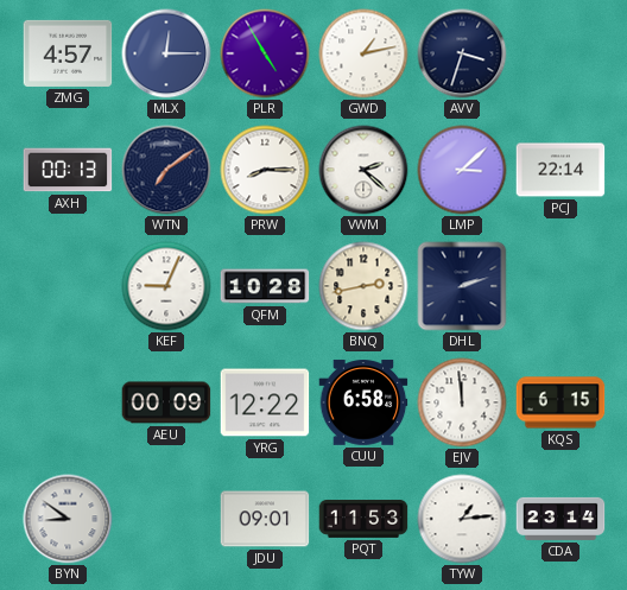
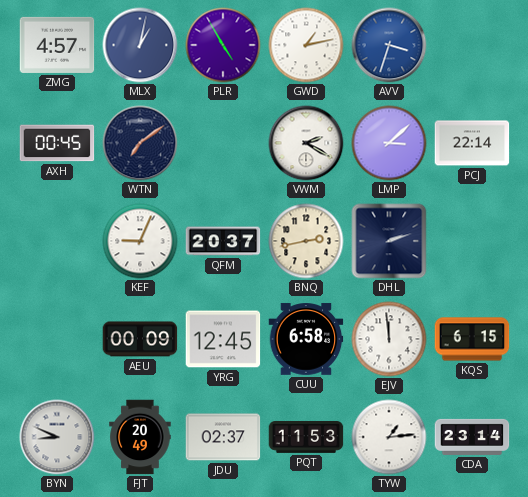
MLX: 12:15 -> 1:02 (140, 45)
AVV dial: navy -> blue (389, 45)
AXH: 00:13 -> 00:45 (57, 143)
PRW: 8:15 -> none (265, 170)
VWM: 2:22 -> 2:20 (306, 143)
QFM: 10:28 -> 20:37 (223, 241)
YRG: 12:22 -> 12:45 (223, 339)
BYN: 8:51 -> 8:49 (57, 437)
FJT: none -> 20:49 (140, 437)
JDU: 09:01 -> 02:37 (223, 437)
